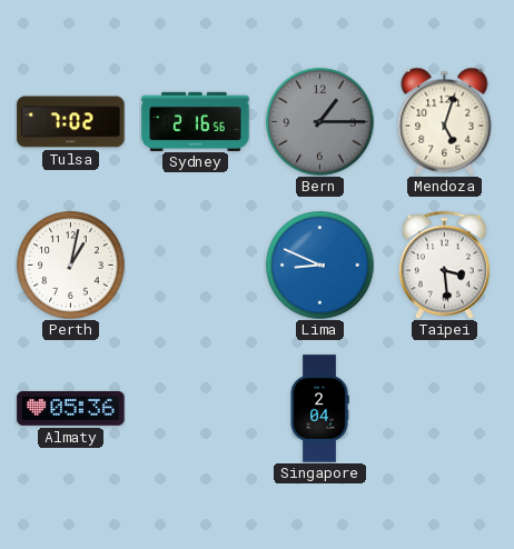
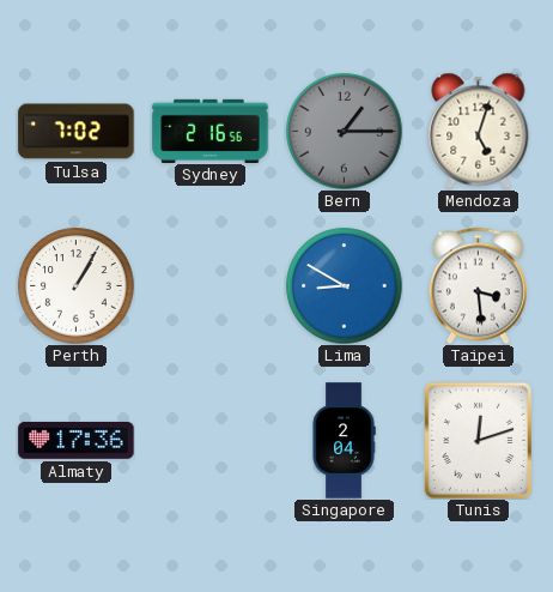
Perth: 1:02 -> 1:05 (77, 286)
Lima: 8:49 -> 8:50 (345, 286)
Almaty: 05:36 -> 17:36 (77, 440)
Tunis: none -> 12:12 (479, 440)
